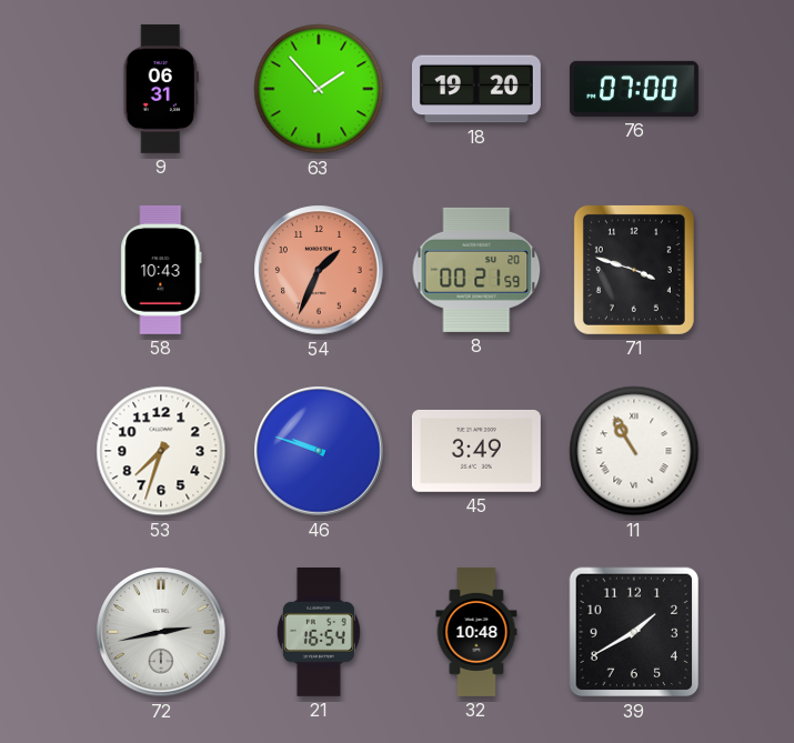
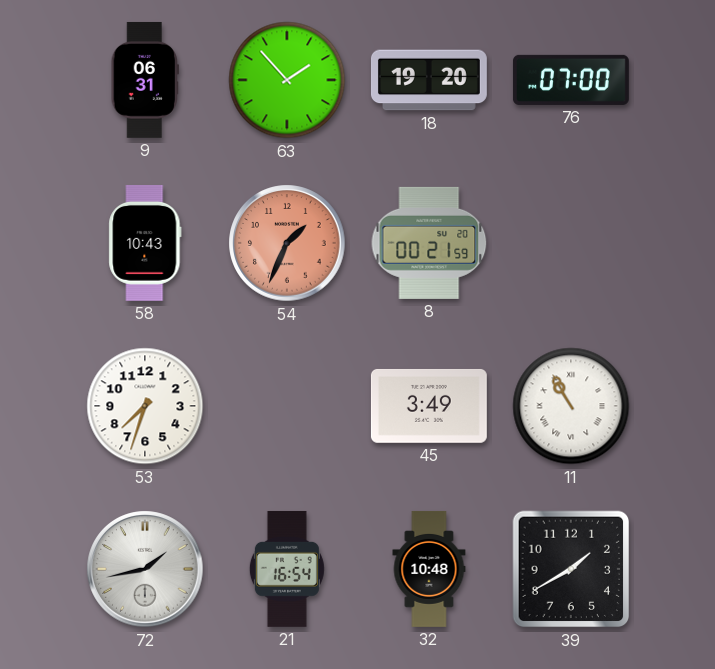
71: 3:48 -> none (634, 270)
46: 9:48 -> none (319, 451)
72: 2:43 -> 1:43 (145, 569)
